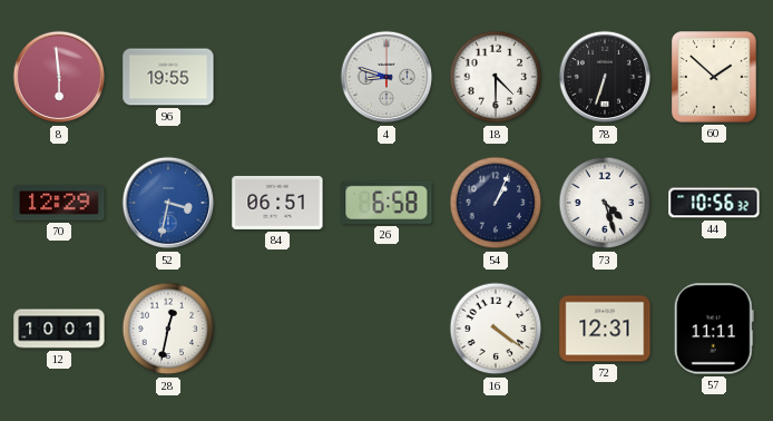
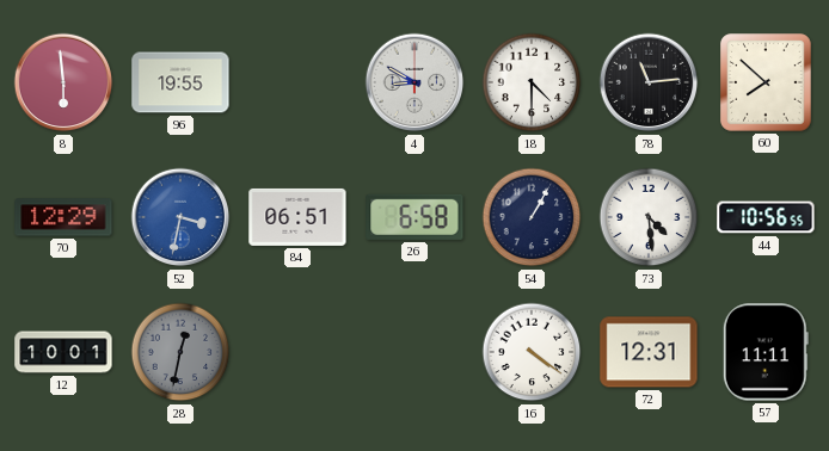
4: 8:48 -> 8:50 (414, 82)
78: 6:33 -> 11:14 (649, 82)
60: 1:52 -> 7:52 (766, 82)
54: 1:04 -> 1:05 (532, 217)
73: 4:27 -> 4:29 (649, 217)
44: 10:56:32 -> 10:56:55 (766, 217)
28 dial: white -> grey (180, 352)
